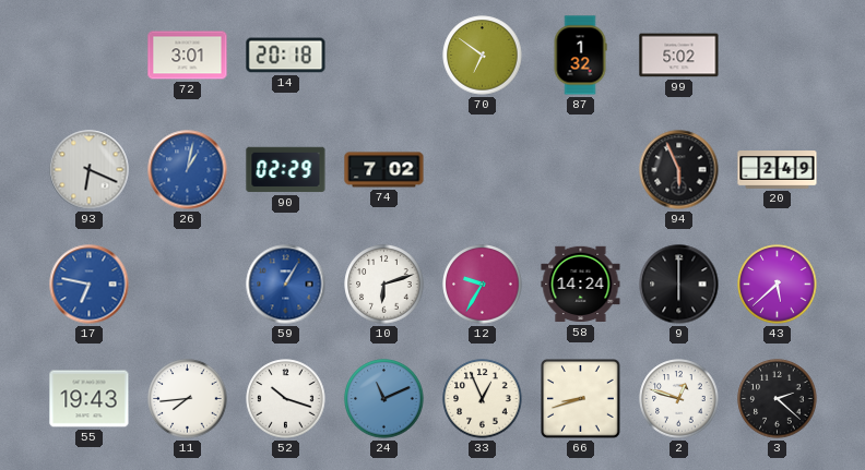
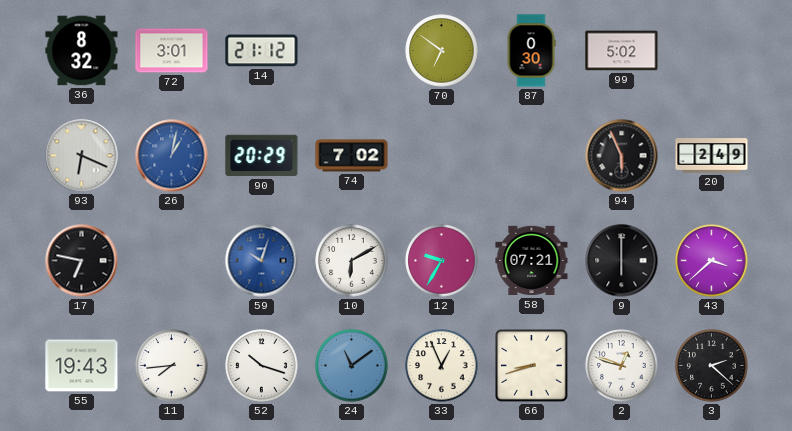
36: none -> 8:32 (82, 51)
14: 20:18 -> 21:12 (262, 51)
87: 1:32 -> 0:30 (531, 51)
90: 02:29 -> 20:29 (262, 156)
17 dial: blue -> black (82, 261)
59: 1:05 -> 10:03 (262, 261)
10: 6:12 -> 6:10 (352, 261)
58: 14:24 -> 07:21 (532, 261)
43: 5:38 -> 3:38 (712, 261)
24: 11:11 -> 11:09 (352, 366)
